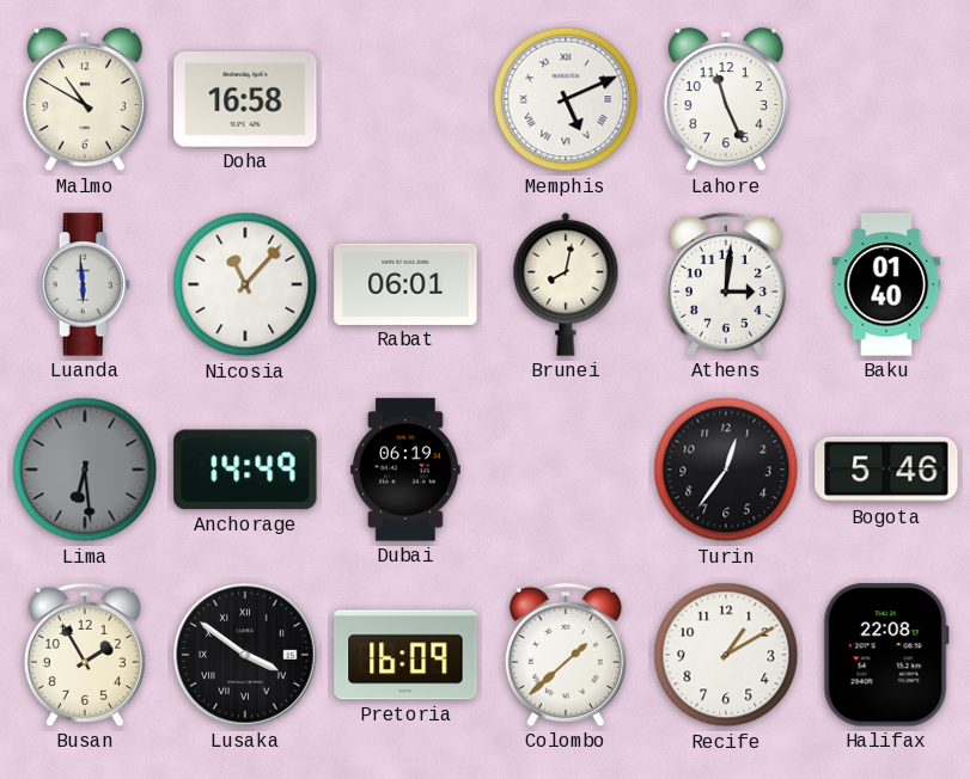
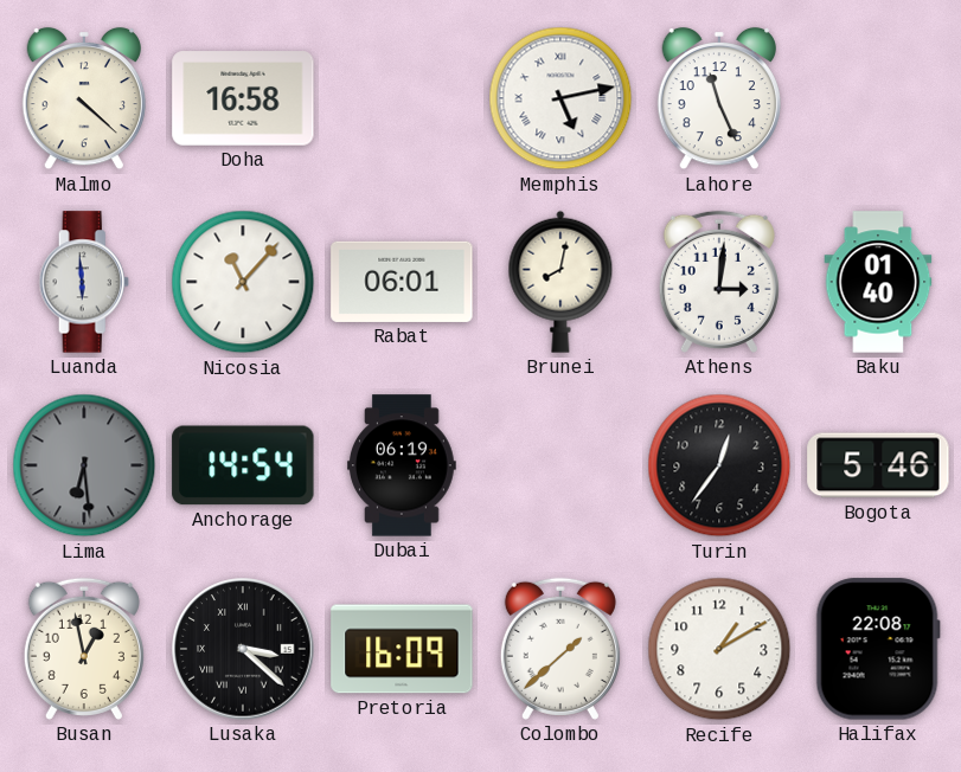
Malmo: 10:50 -> 4:22 (83, 98)
Memphis: 5:11 -> 5:13 (560, 98)
Anchorage: 14:49 -> 14:54 (243, 465)
Busan: 1:55 -> 12:58 (84, 649)
Lusaka: 3:51 -> 3:22 (243, 649)
